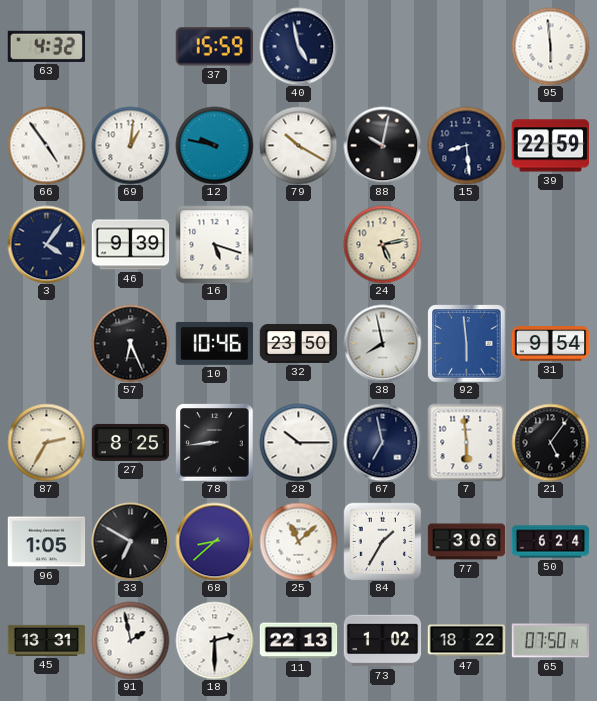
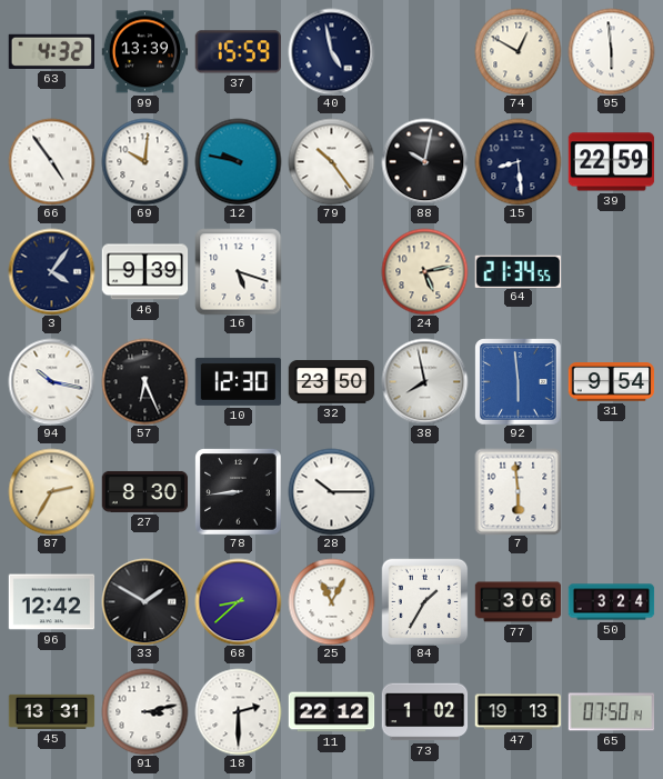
99: none -> 13:39 (144, 52)
74: none -> 12:50 (518, 51)
69: 1:01 -> 10:01 (144, 161)
79: 10:20 -> 10:24 (331, 161)
64: none -> 21:34 (518, 271)
94: none -> 10:17 (51, 381)
10: 10:46 -> 12:30 (238, 381)
27: 8:25 -> 8:30 (144, 491)
67: 6:58 -> none (382, 442)
21: 5:06 -> none (550, 442)
96: 1:05 -> 12:42 (51, 602)
33: 6:50 -> 1:50 (144, 601)
25: 11:08 -> 11:05 (331, 601)
50: 6:24 -> 3:24 (611, 602)
91: 1:58 -> 3:13 (144, 711)
11: 22:13 -> 22:12 (331, 712)
47: 18:22 -> 19:13 (518, 712)
